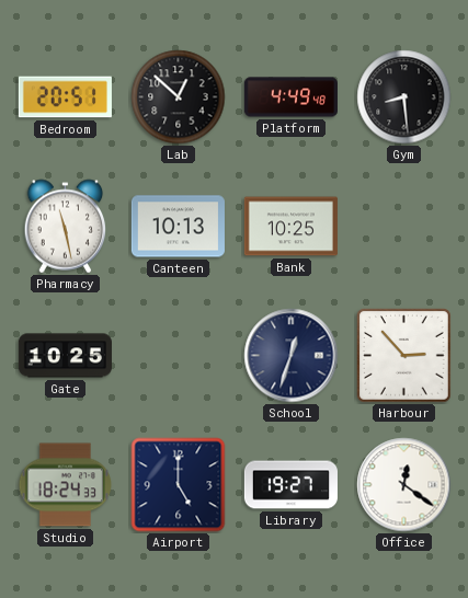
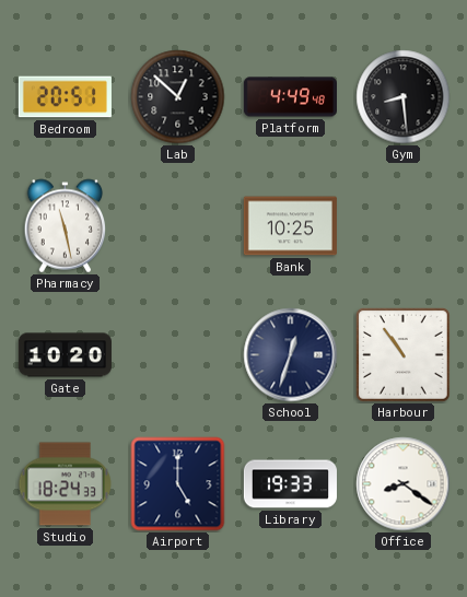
Canteen: 10:13 -> none (178, 227)
Gate: 10:25 -> 10:20 (65, 355)
Harbour: 2:53 -> 10:54 (404, 355)
Library: 19:27 -> 19:33 (290, 484)
Office: 12:21 -> 8:21 (404, 484)
